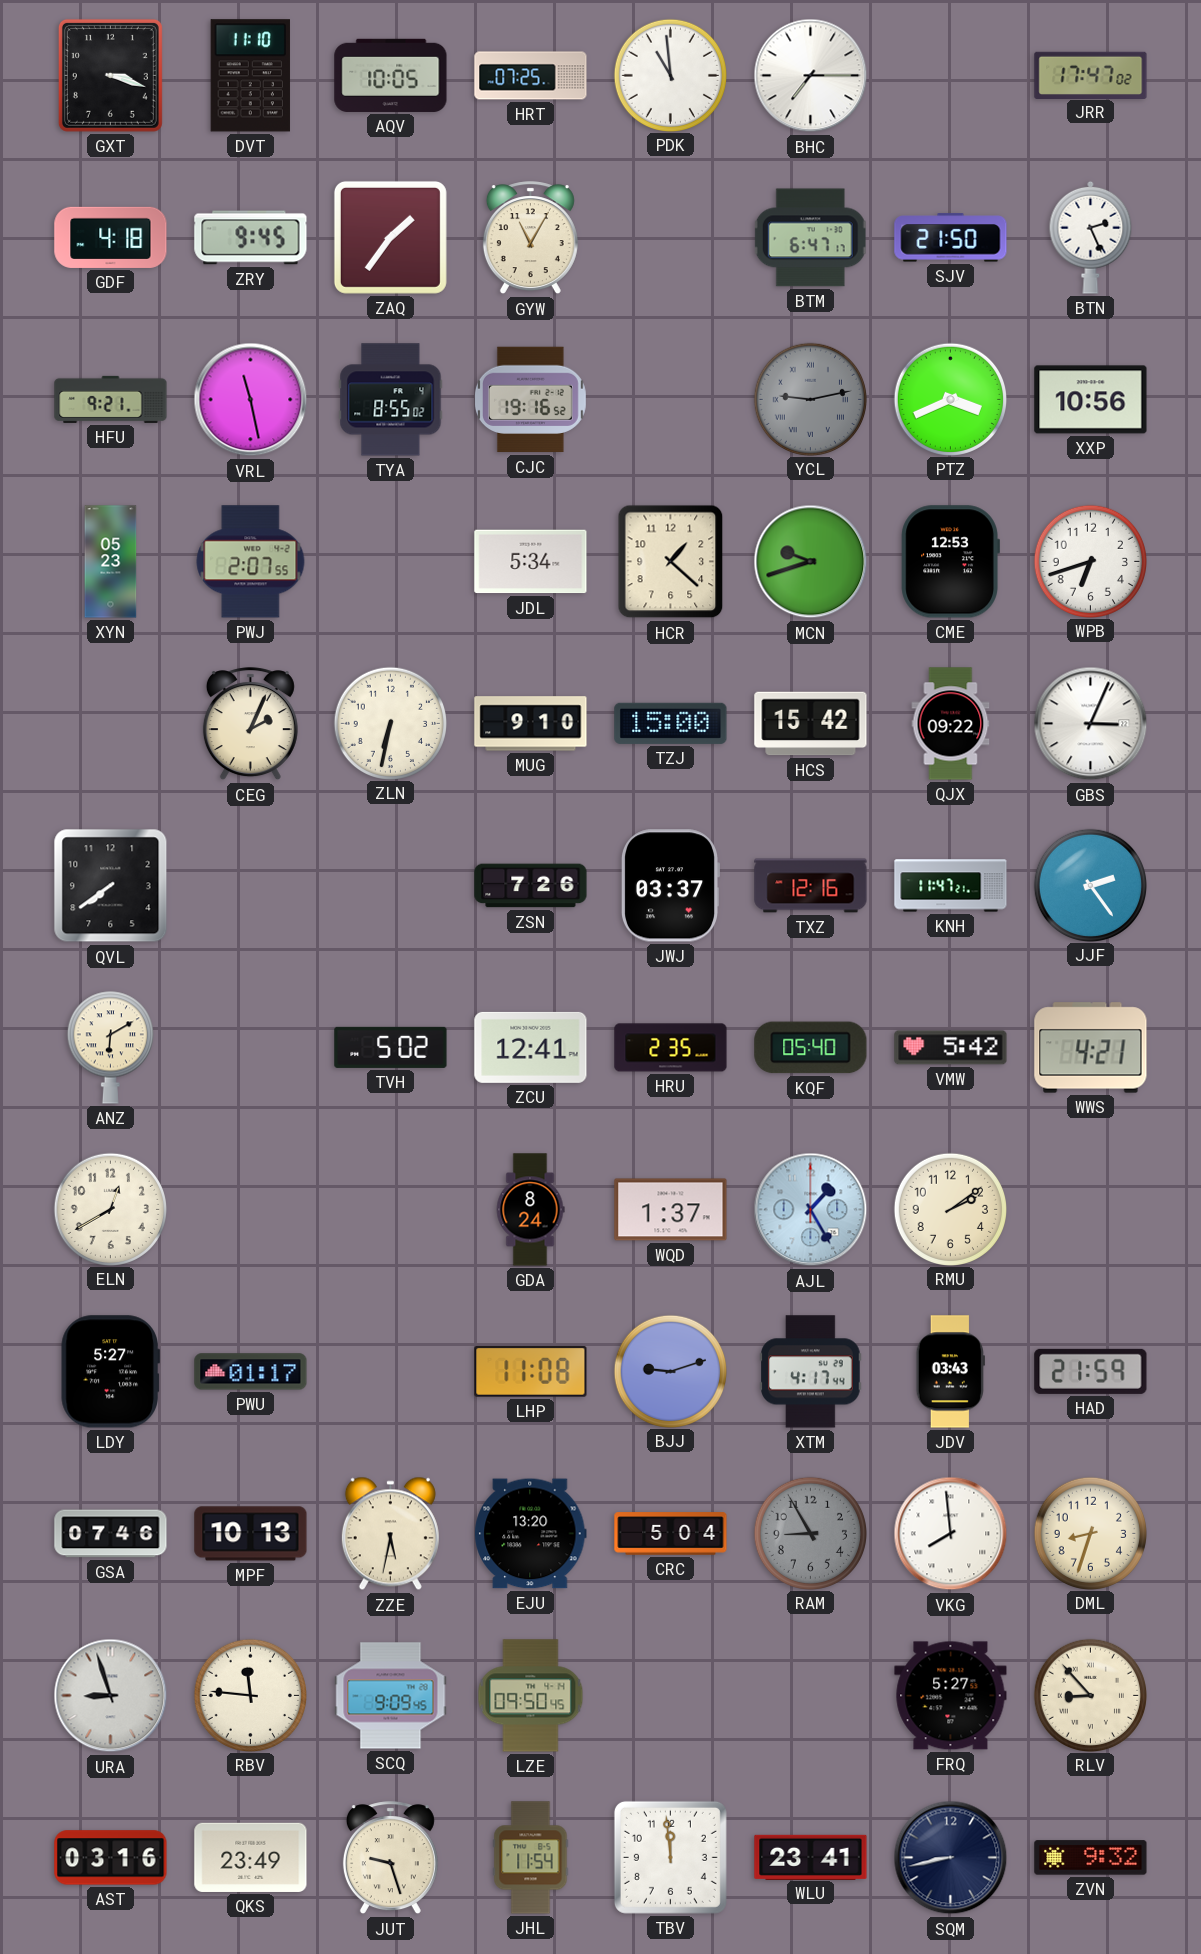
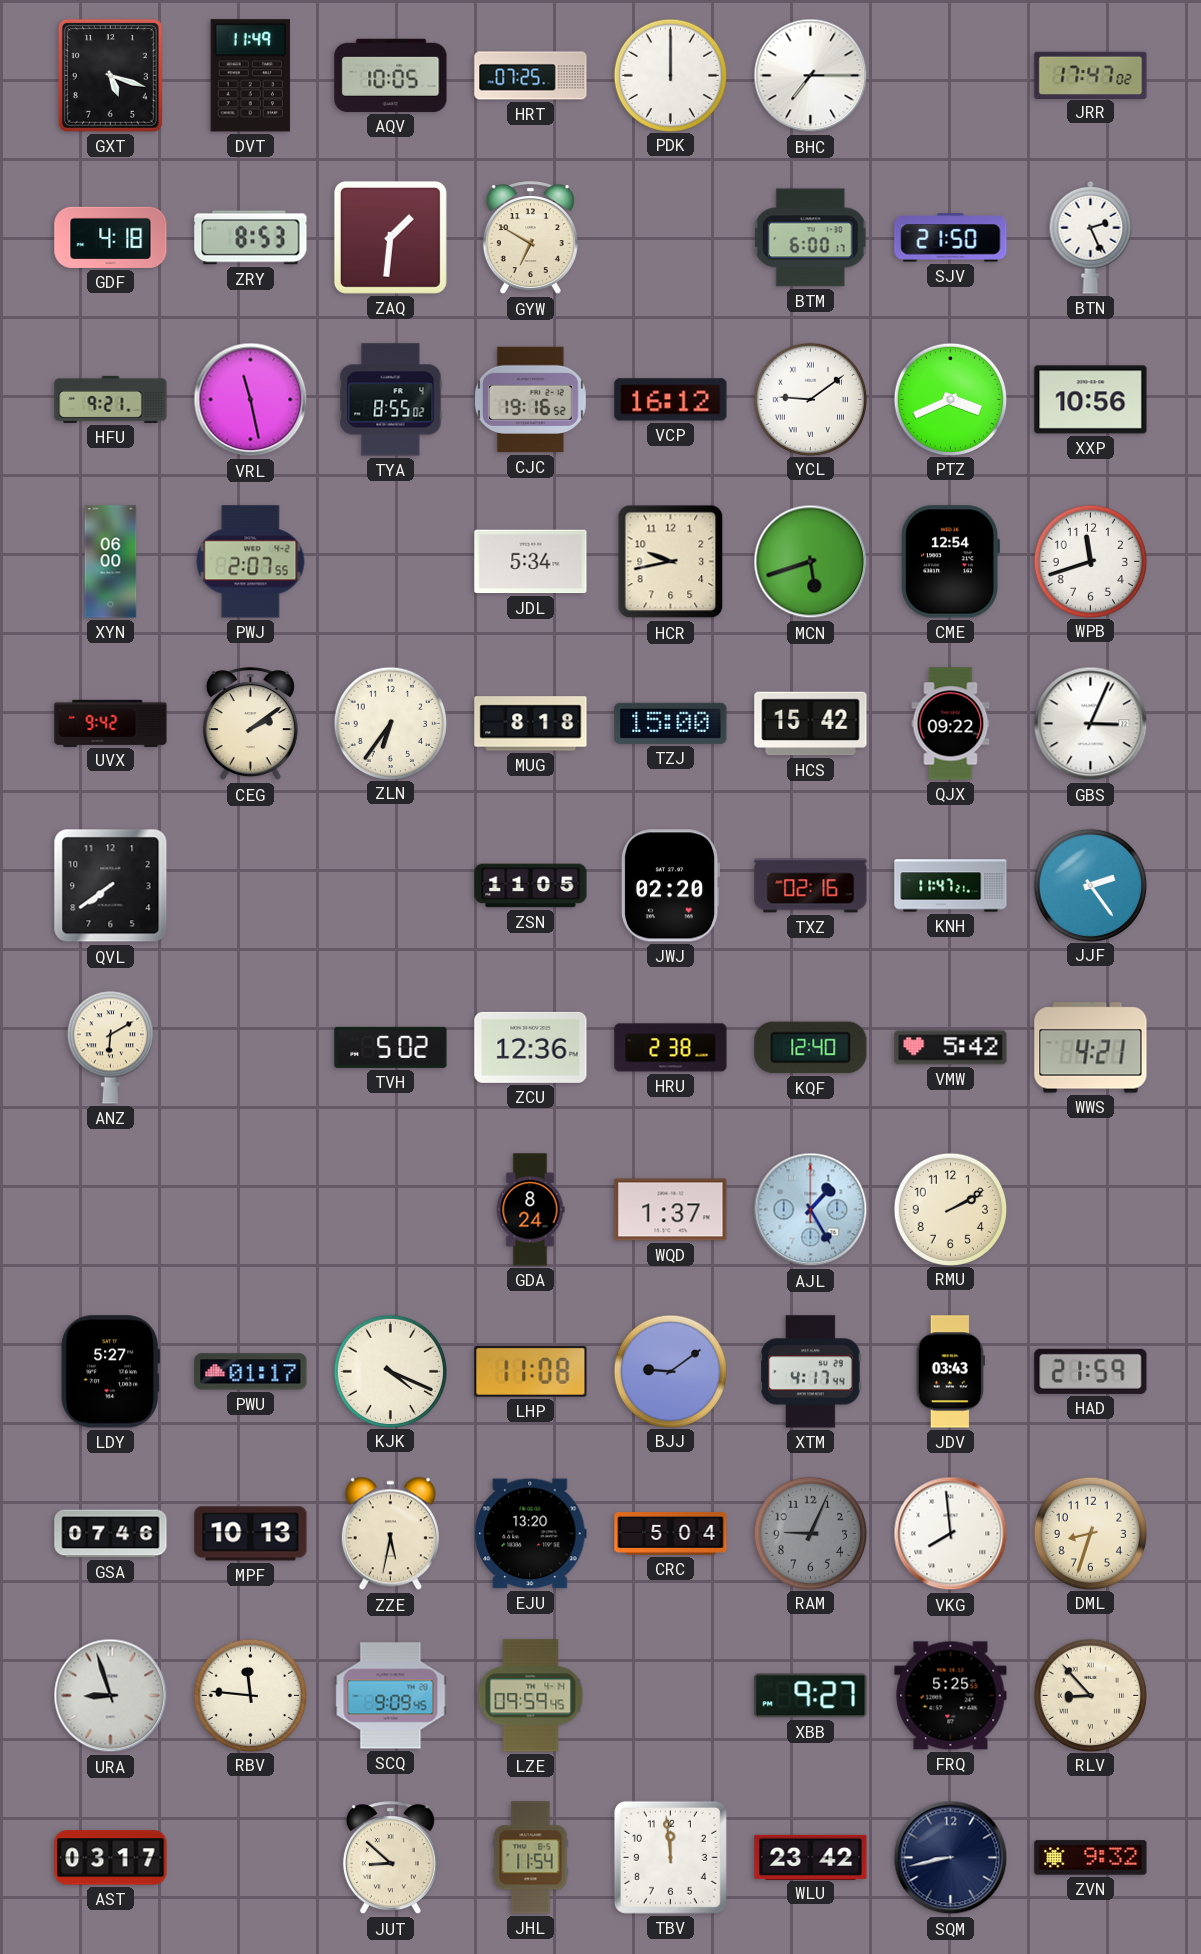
GXT: 3:18 -> 5:18 (110, 75)
DVT: 11:10 -> 11:49 (250, 76)
PDK: 10:59 -> 12:00 (670, 75)
ZRY: 9:45 -> 8:53 (251, 238)
ZAQ: 1:36 -> 1:31 (390, 237)
GYW: 11:05 -> 6:50 (530, 238)
BTM: 6:47 -> 6:00 (810, 238)
VCP: none -> 16:12 (671, 400)
YCL: 9:13 -> 9:09 (810, 399)
YCL dial: grey -> white (810, 399)
XYN: 05:23 -> 06:00 (111, 562)
HCR: 1:22 -> 9:43 (671, 562)
MCN: 9:42 -> 5:42 (811, 562)
CME: 12:53 -> 12:54 (950, 562)
WPB: 6:42 -> 11:42 (1090, 561)
UVX: none -> 9:42 (111, 723)
CEG: 2:04 -> 2:09 (250, 724)
ZLN: 6:32 -> 6:36 (390, 723)
MUG: 9:10 -> 8:18 (531, 724)
ZSN: 7:26 -> 11:05 (531, 886)
JWJ: 03:37 -> 02:20 (669, 886)
TXZ: 12:16 -> 02:16 (811, 886)
ZCU: 12:41 -> 12:36 (531, 1047)
HRU: 2:35 -> 2:38 (671, 1048)
KQF: 05:40 -> 12:40 (811, 1048)
ELN: 12:40 -> none (110, 1209)
RMU: 2:09 -> 2:10 (950, 1209)
KJK: none -> 4:19 (390, 1371)
BJJ: 9:12 -> 9:09 (670, 1371)
RAM: 8:55 -> 9:04 (810, 1533)
LZE: 09:50 -> 09:59 (531, 1696)
XBB: none -> 9:27 (811, 1696)
FRQ: 5:27 -> 5:25 (951, 1696)
AST: 03:16 -> 03:17 (111, 1858)
QKS: 23:49 -> none (251, 1857)
JUT: 9:27 -> 8:52 (390, 1858)
WLU: 23:41 -> 23:42 (811, 1857)
